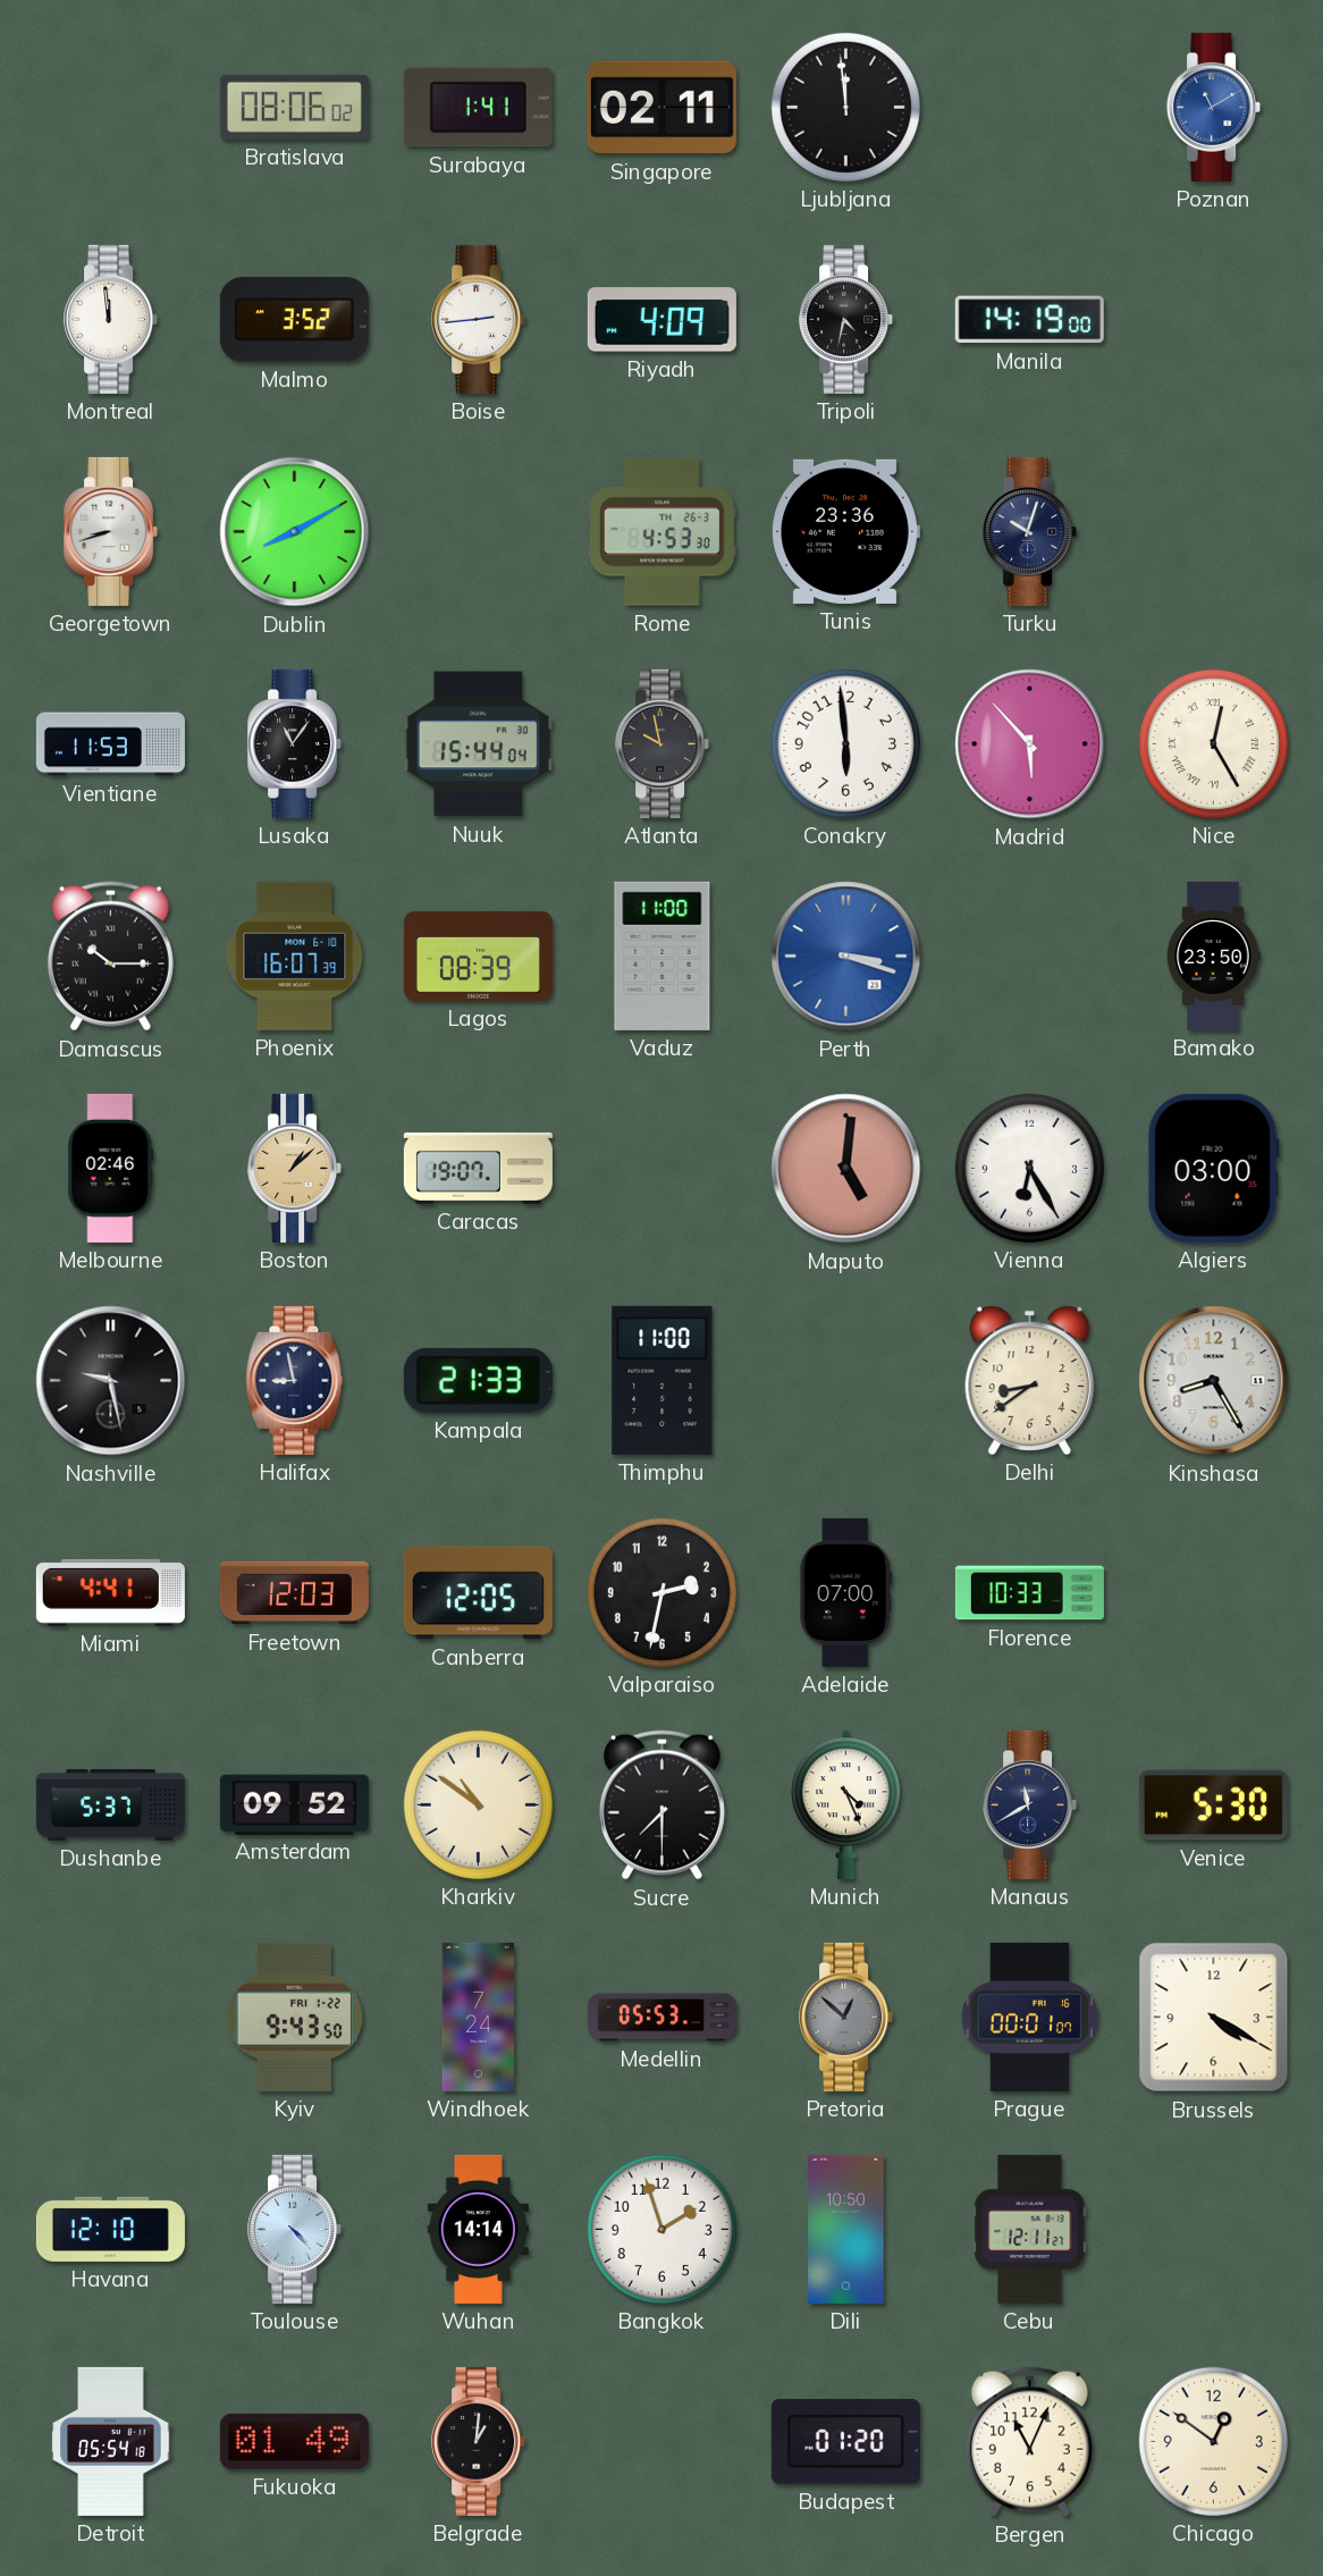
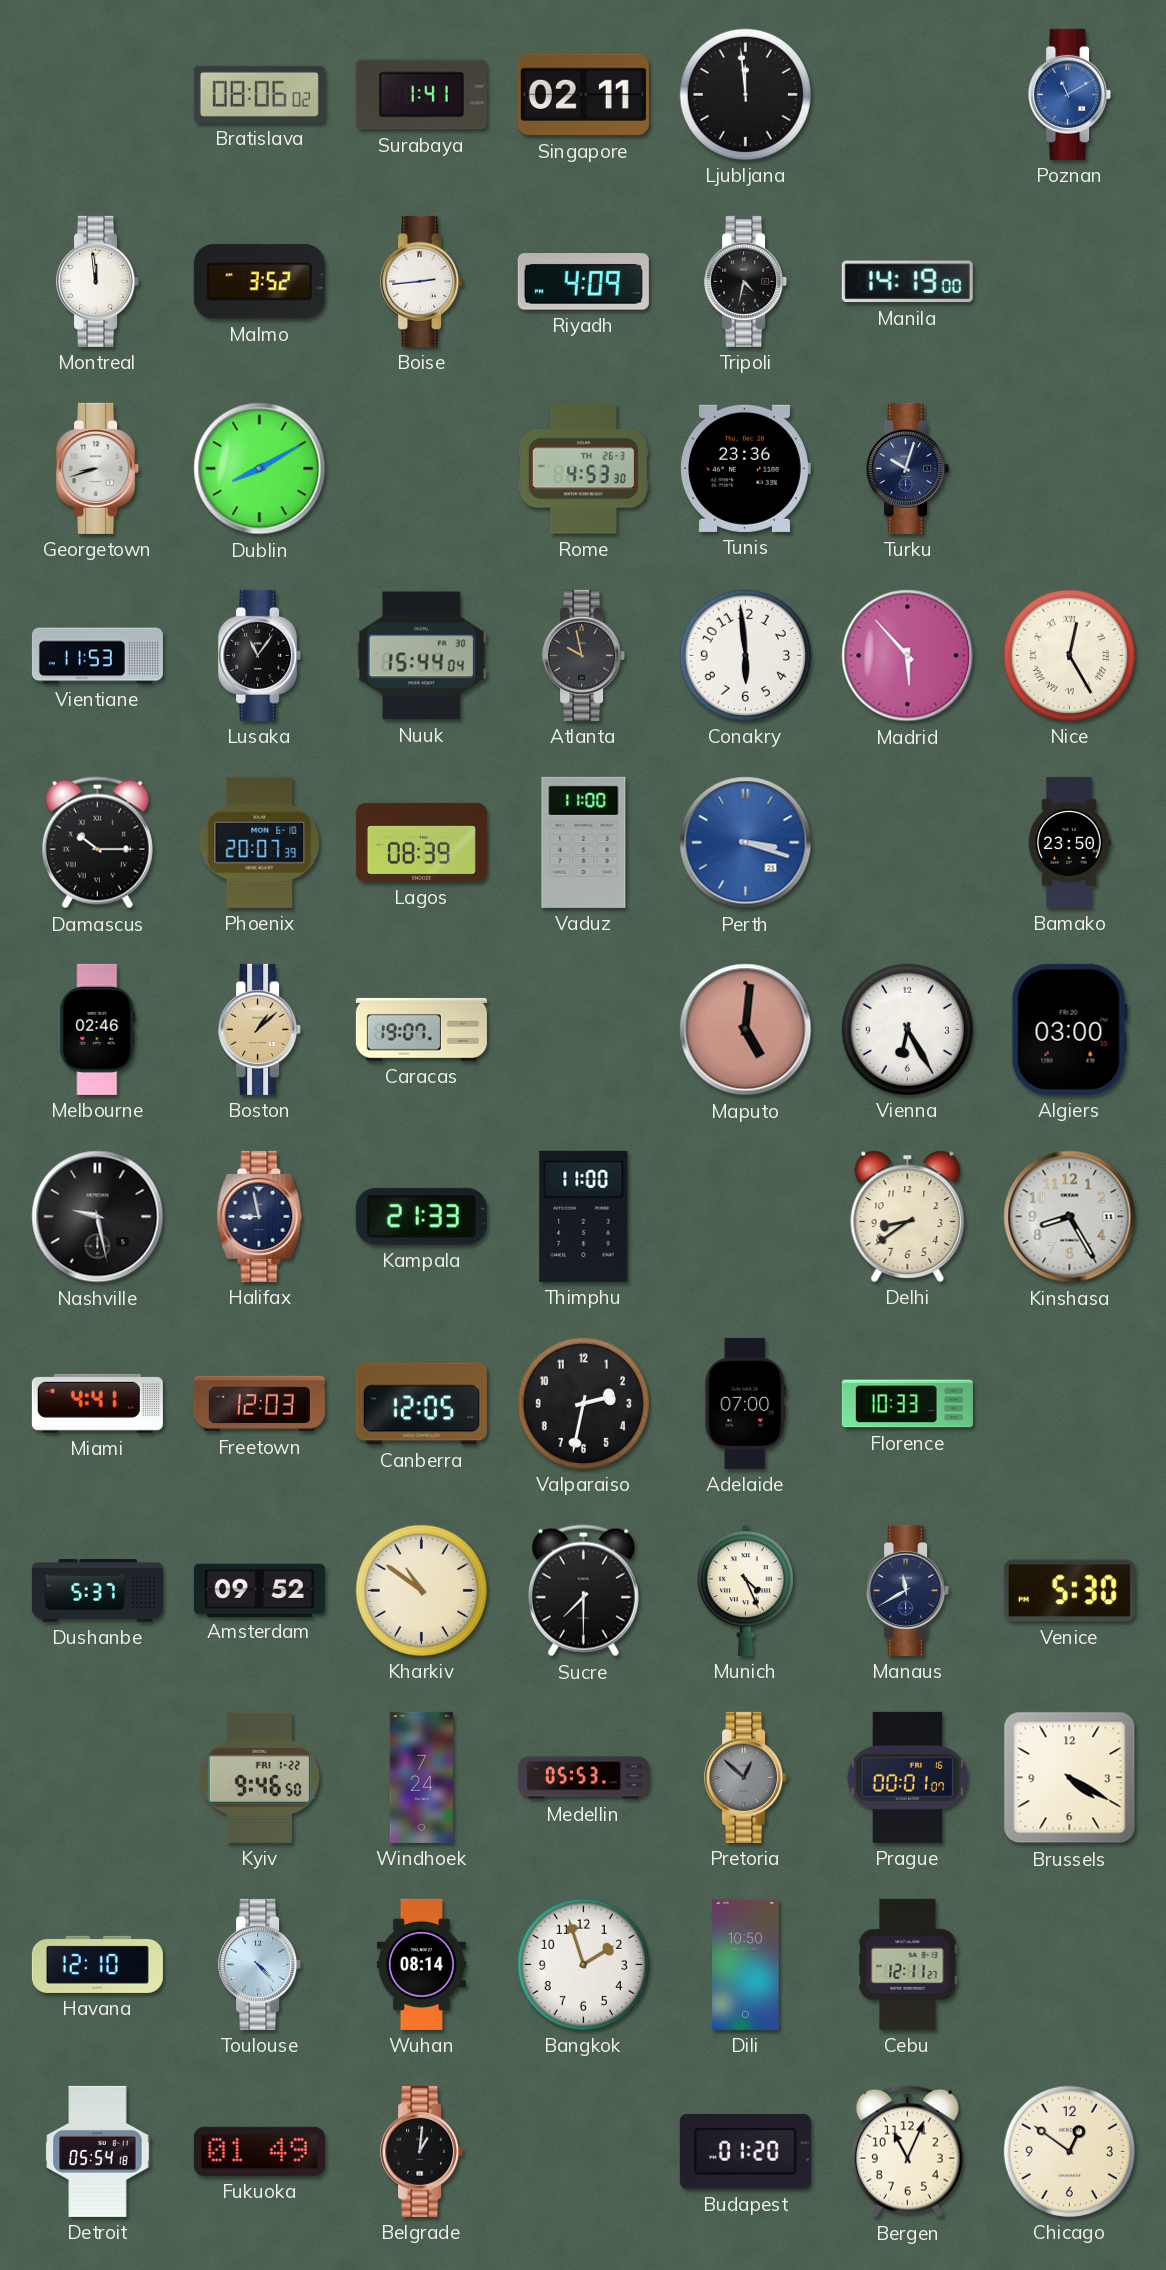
Phoenix: 16:07 -> 20:07 (260, 842)
Kyiv: 9:43 -> 9:46 (259, 1777)
Wuhan: 14:14 -> 08:14 (421, 1964)
